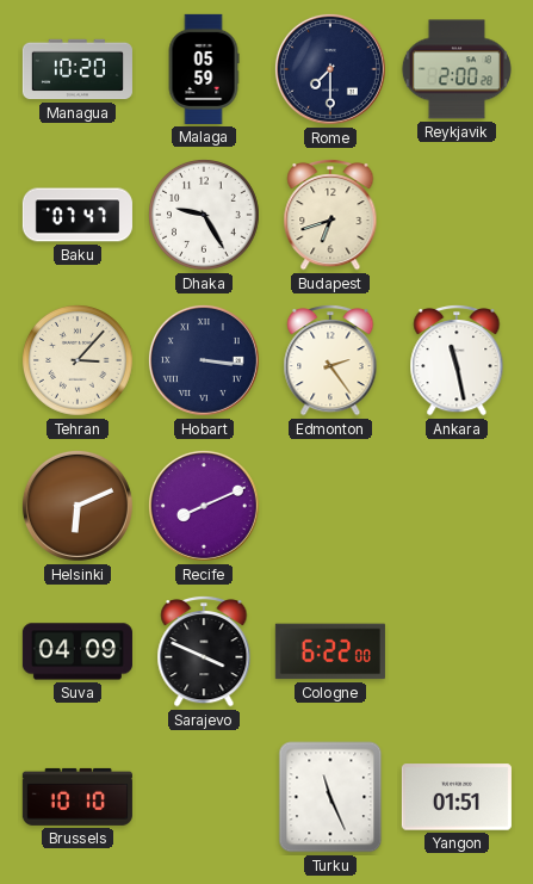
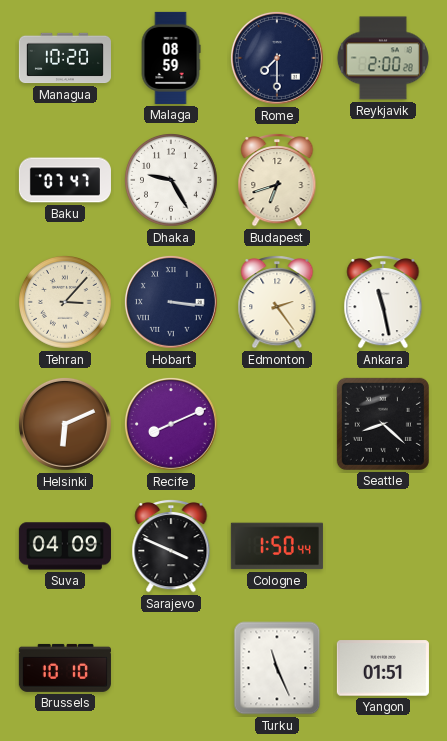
Malaga: 05:59 -> 08:59 (171, 58)
Seattle: none -> 8:22 (383, 424)
Cologne: 6:22 -> 1:50 (277, 546)
